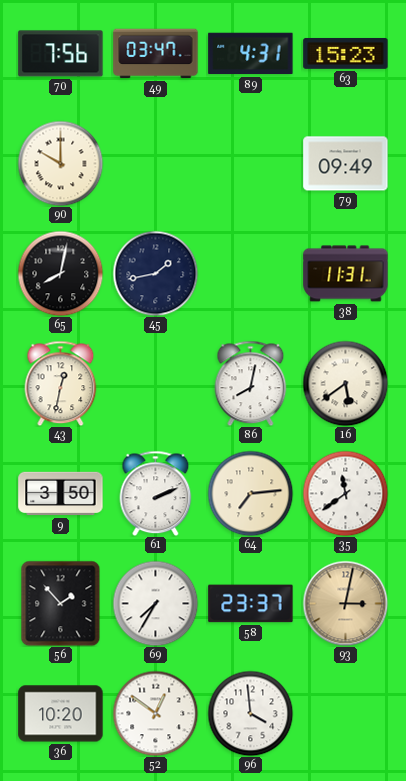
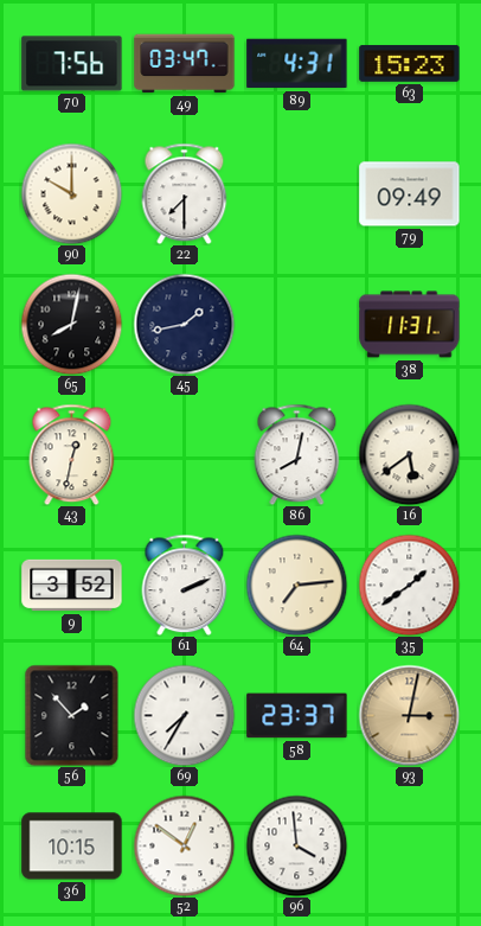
22: none -> 7:30 (185, 193)
9: 3:50 -> 3:52 (72, 586)
35: 11:39 -> 1:39 (409, 585)
36: 10:20 -> 10:15 (72, 847)
